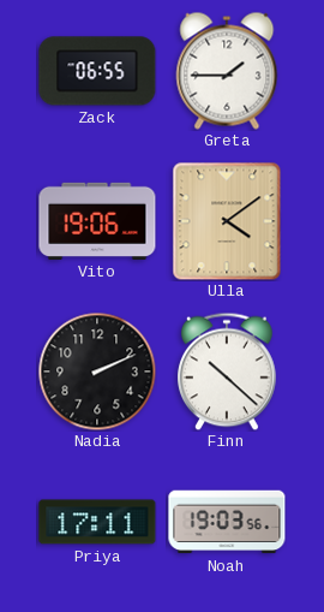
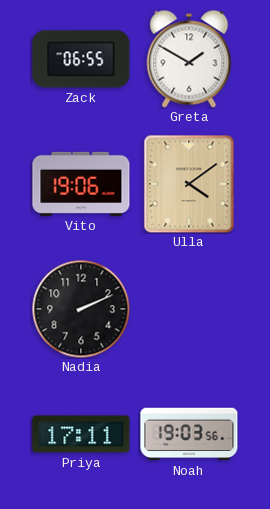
Greta: 1:45 -> 1:50 (189, 59)
Finn: 10:22 -> none (228, 372)
